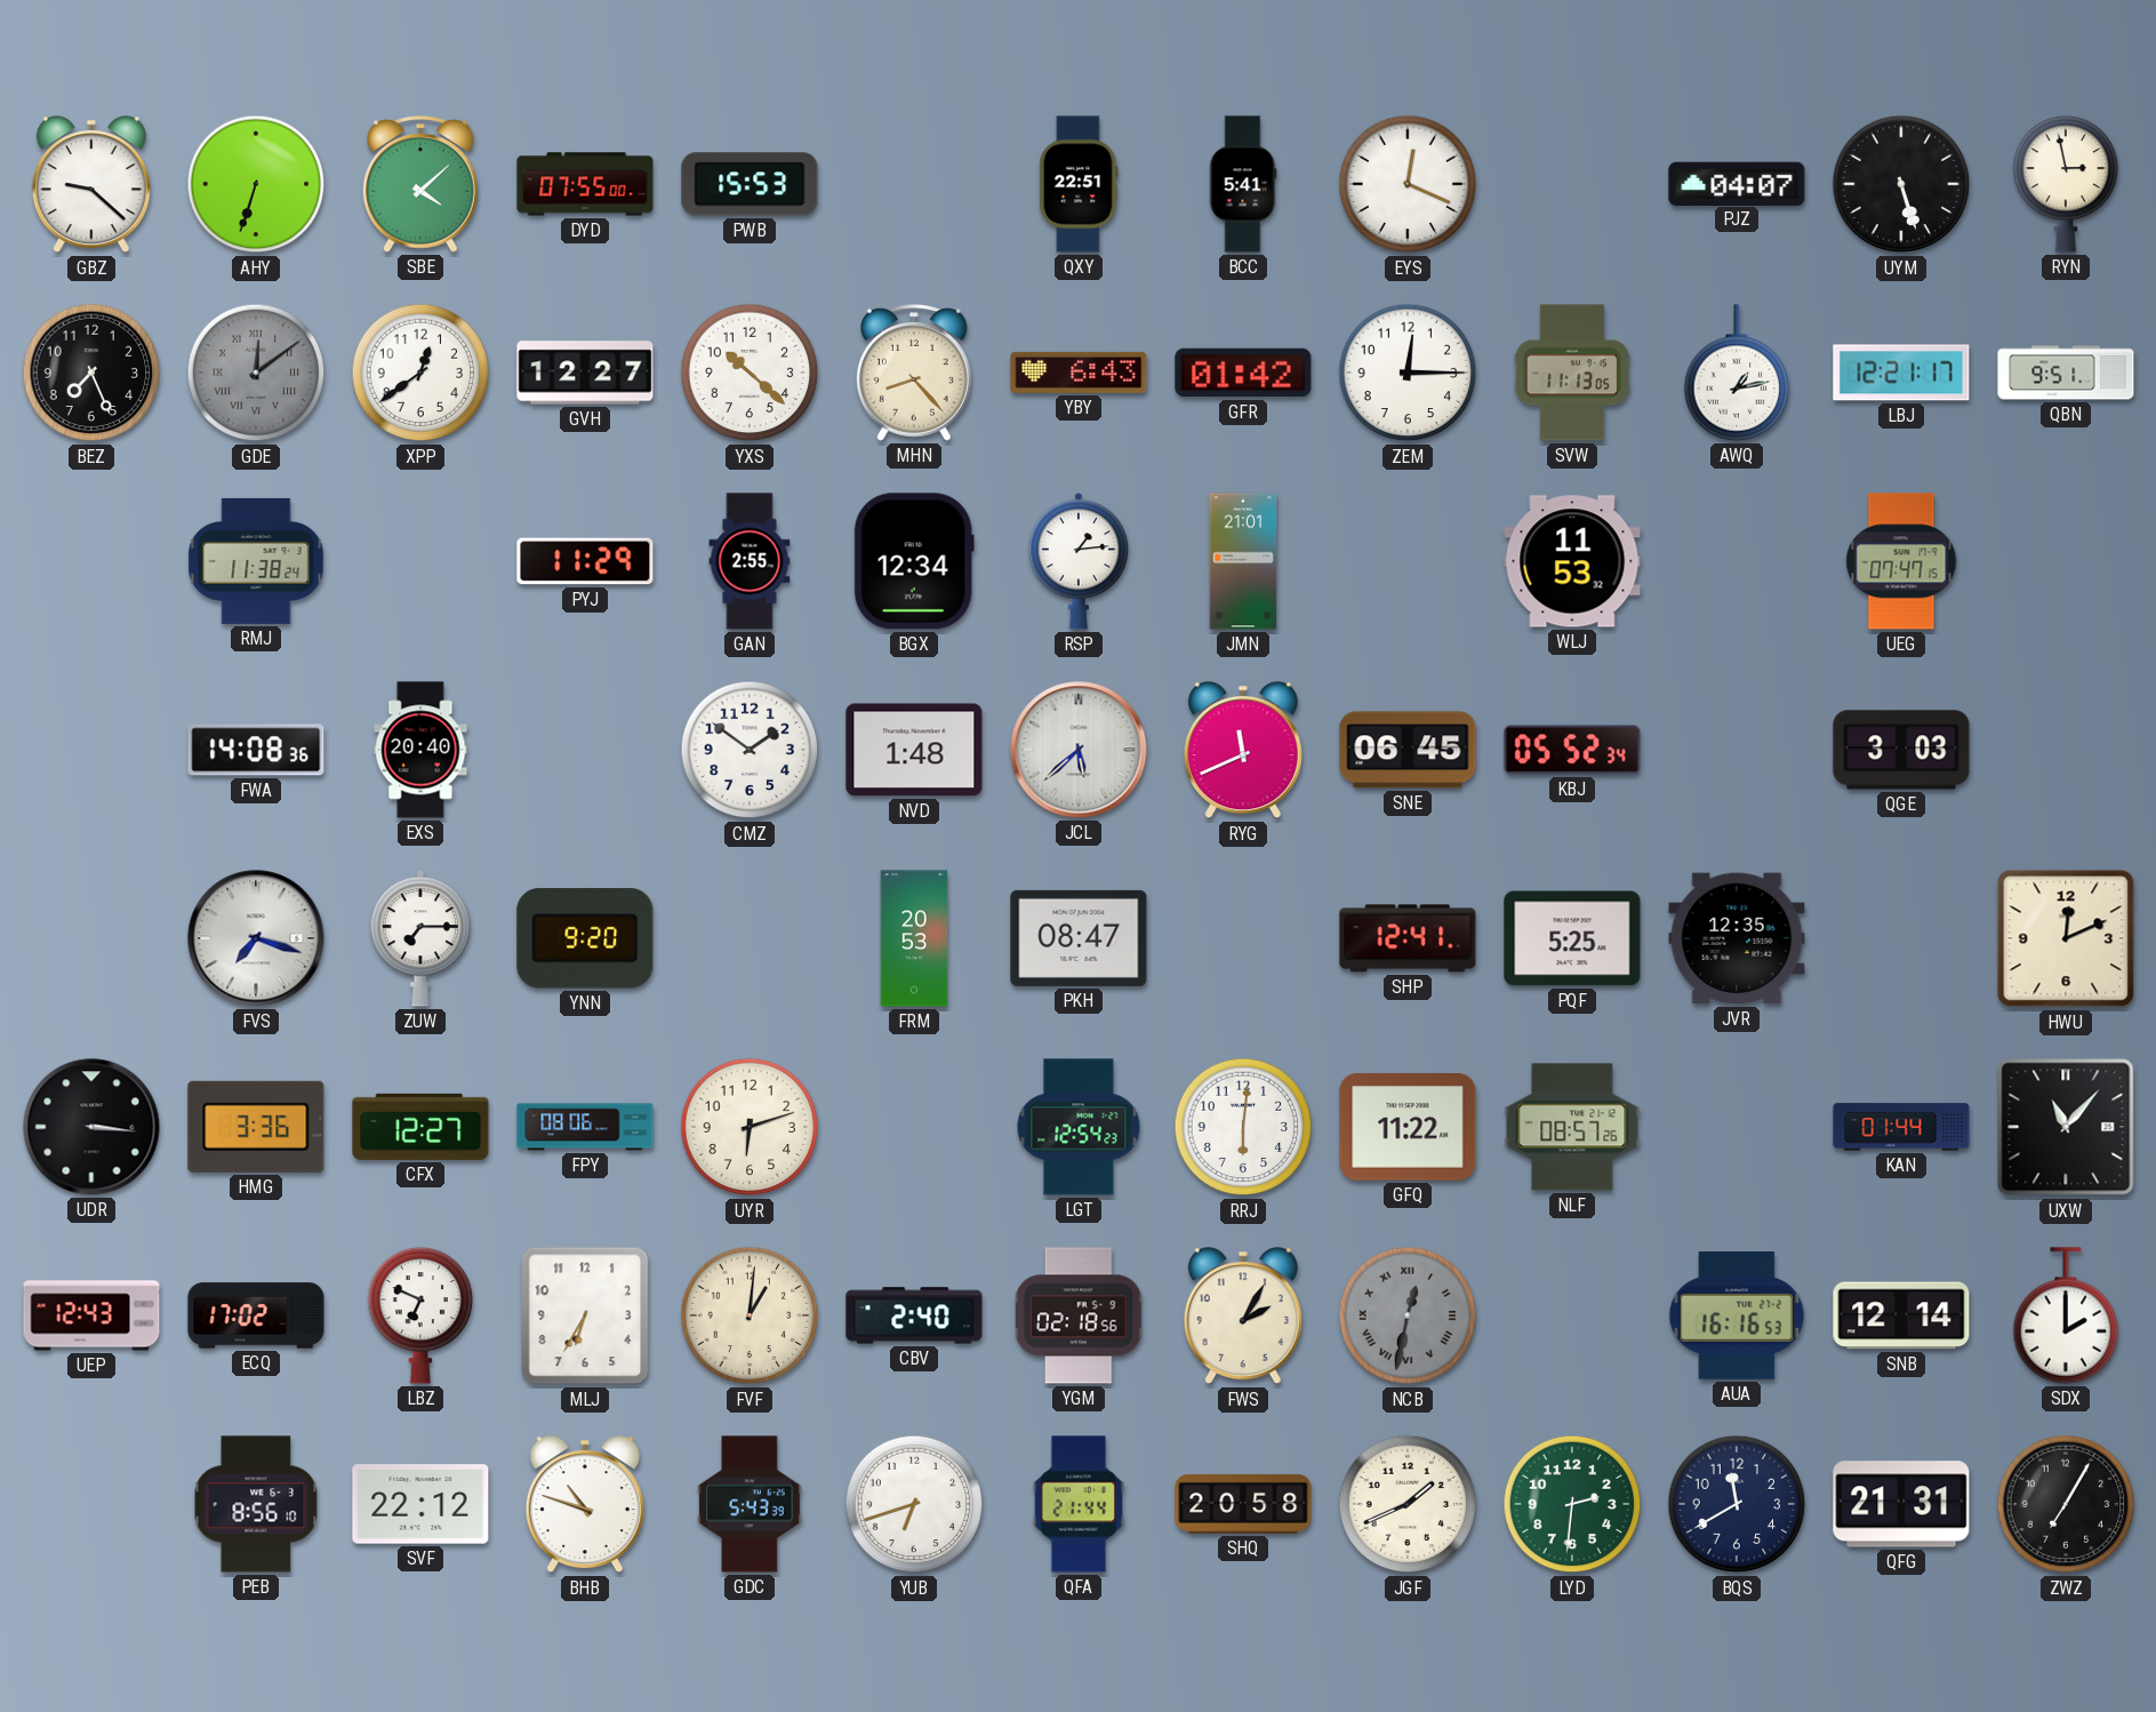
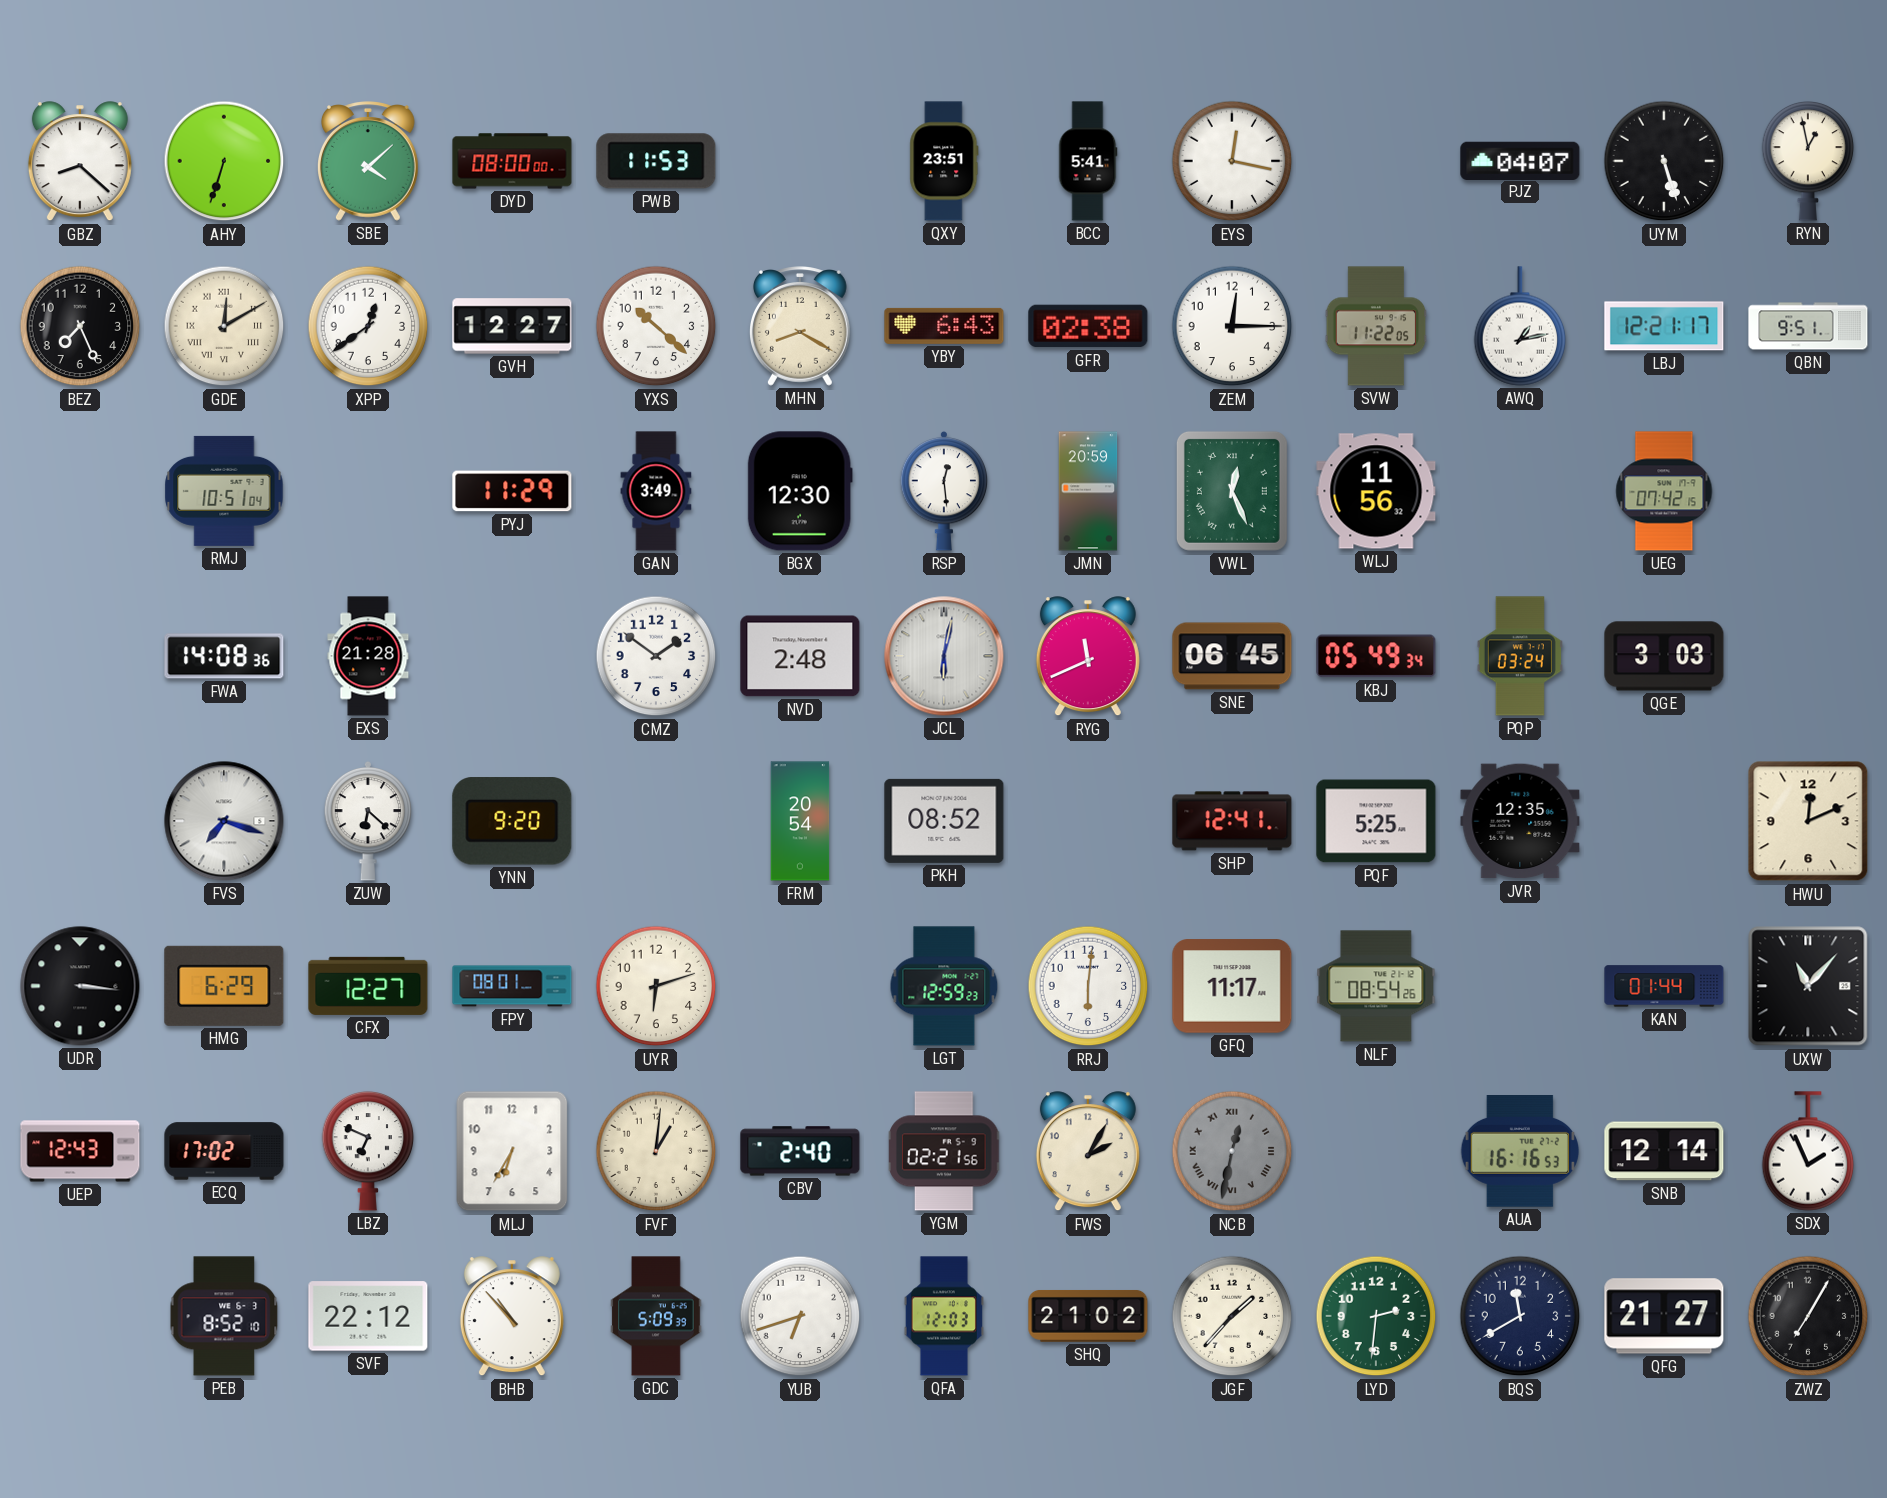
GBZ: 9:22 -> 8:22 (80, 162)
DYD: 07:55 -> 08:00 (512, 161)
PWB: 15:53 -> 11:53 (656, 161)
QXY: 22:51 -> 23:51 (944, 161)
EYS: 12:19 -> 12:17 (1232, 161)
RYN: 2:58 -> 12:58 (1808, 161)
GDE: 12:09 -> 12:10 (224, 326)
GDE dial: grey -> cream (224, 326)
MHN: 8:23 -> 8:20 (800, 326)
GFR: 01:42 -> 02:38 (1088, 326)
SVW: 11:13 -> 11:22 (1376, 326)
RMJ: 11:38 -> 10:51 (224, 491)
GAN: 2:55 -> 3:49 (656, 491)
BGX: 12:34 -> 12:30 (800, 491)
RSP: 1:14 -> 12:29 (944, 491)
JMN: 21:01 -> 20:59 (1088, 491)
VWL: none -> 12:26 (1232, 491)
WLJ: 11:53 -> 11:56 (1376, 491)
UEG: 07:47 -> 07:42 (1664, 491)
EXS: 20:40 -> 21:28 (368, 656)
NVD: 1:48 -> 2:48 (800, 656)
JCL: 5:38 -> 6:02 (944, 656)
KBJ: 05:52 -> 05:49 (1376, 656)
PQP: none -> 03:24 (1520, 656)
ZUW: 7:15 -> 6:22 (368, 821)
FRM: 20:53 -> 20:54 (800, 821)
PKH: 08:47 -> 08:52 (944, 821)
HMG: 3:36 -> 6:29 (224, 986)
FPY: 08:06 -> 08:01 (512, 986)
LGT: 12:54 -> 12:59 (944, 986)
GFQ: 11:22 -> 11:17 (1232, 986)
NLF: 08:57 -> 08:54 (1376, 986)
YGM: 02:18 -> 02:21 (945, 1151)
SDX: 2:00 -> 1:56 (1808, 1151)
PEB: 8:56 -> 8:52 (224, 1316)
BHB: 10:48 -> 10:53 (512, 1317)
GDC: 5:43 -> 5:09 (656, 1316)
QFA: 21:44 -> 12:03 (944, 1316)
SHQ: 20:58 -> 21:02 (1088, 1316)
JGF: 1:41 -> 1:37 (1232, 1316)
QFG: 21:31 -> 21:27 (1664, 1316)
